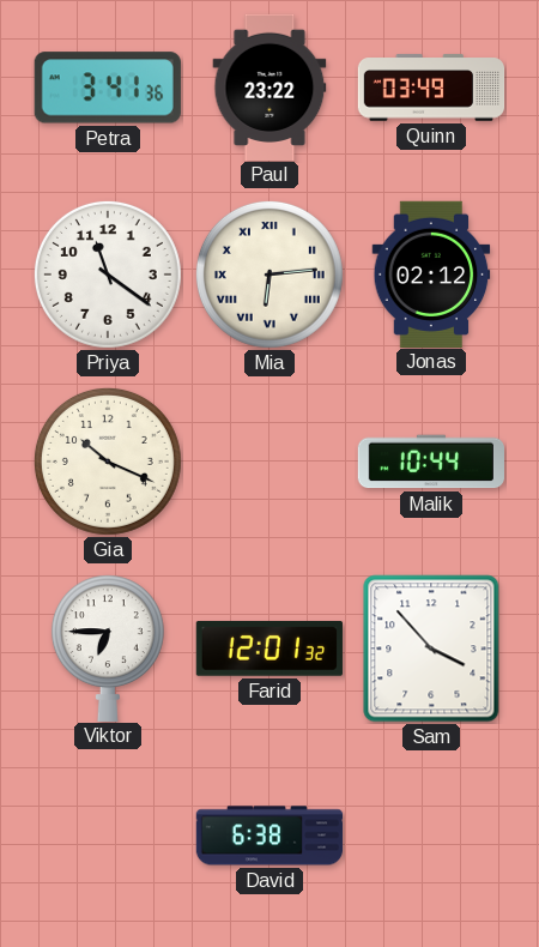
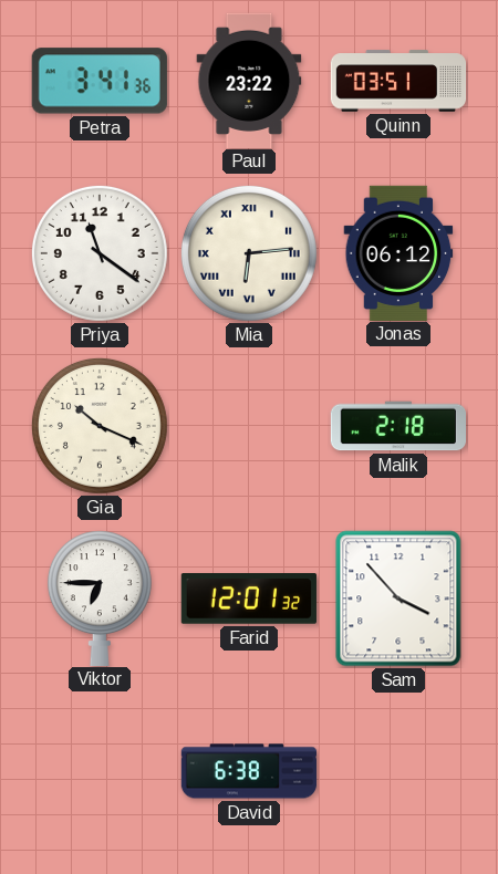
Quinn: 03:49 -> 03:51 (398, 81)
Jonas: 02:12 -> 06:12 (398, 252)
Malik: 10:44 -> 2:18 (397, 426)
